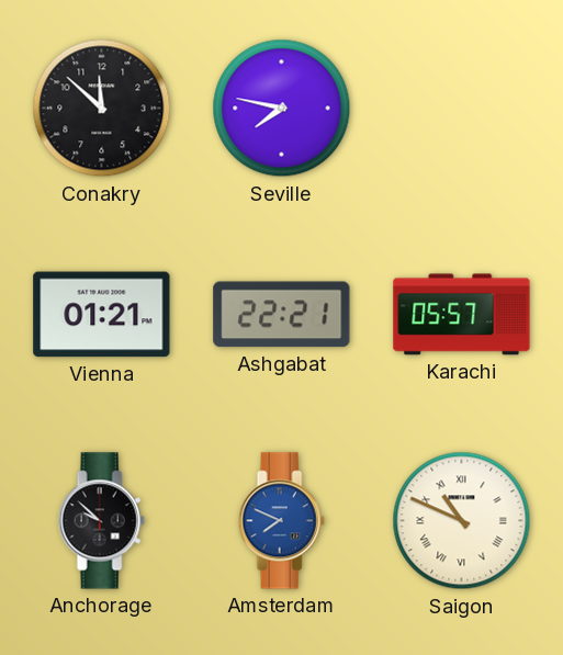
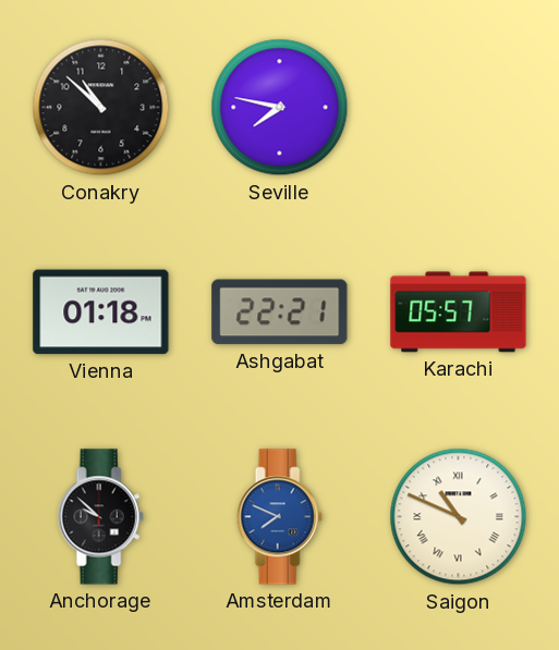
Conakry: 11:52 -> 10:52 (101, 108)
Vienna: 01:21 -> 01:18 (101, 312)
